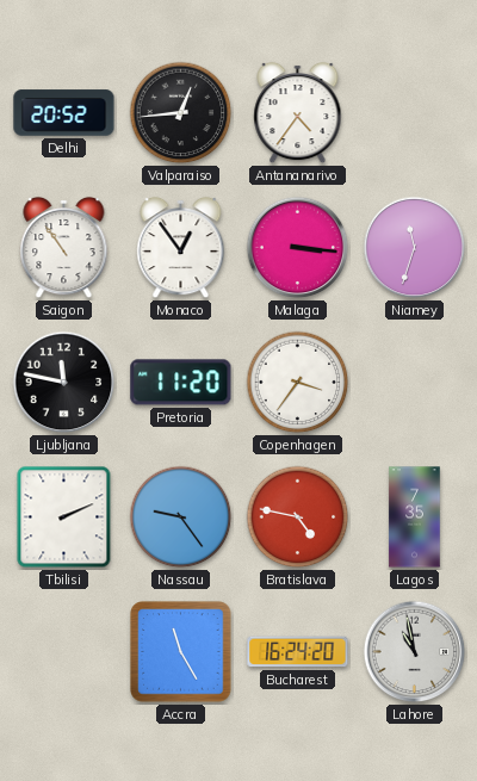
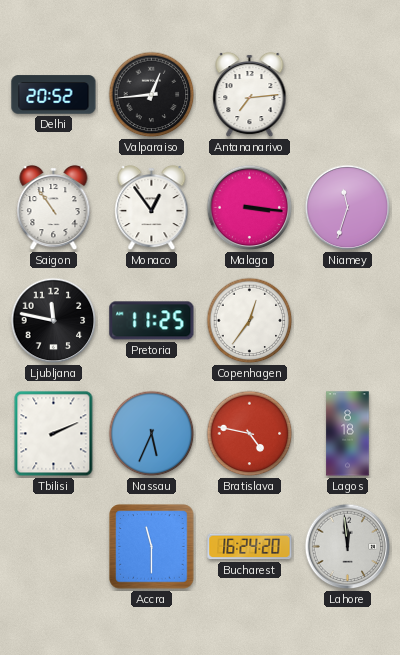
Antananarivo: 4:36 -> 7:14 (250, 95)
Pretoria: 11:20 -> 11:25 (152, 321)
Copenhagen: 3:36 -> 12:36 (250, 321)
Nassau: 9:24 -> 5:34 (152, 434)
Lagos: 7:35 -> 8:18 (348, 434)
Accra: 11:25 -> 11:30 (152, 547)
Lahore: 10:58 -> 11:59 (348, 547)
